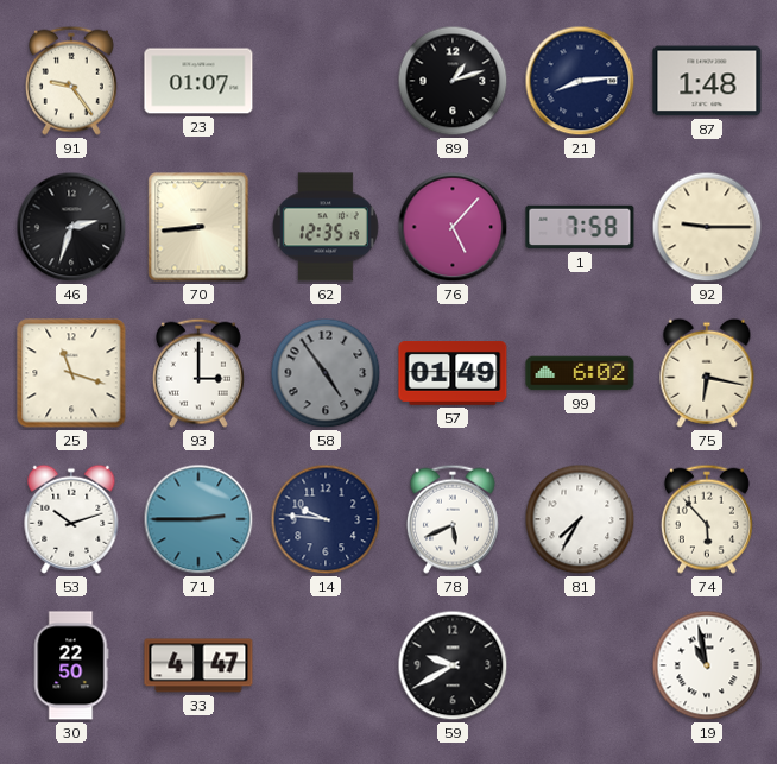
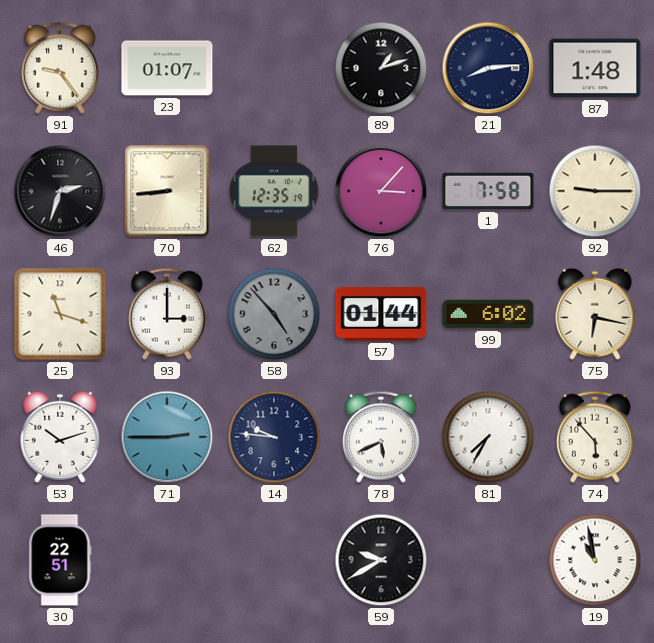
76: 5:07 -> 3:07 (381, 191)
58: 4:54 -> 4:53 (274, 314)
57: 01:49 -> 01:44 (381, 315)
30: 22:50 -> 22:51 (60, 560)
33: 4:47 -> none (198, 665)
